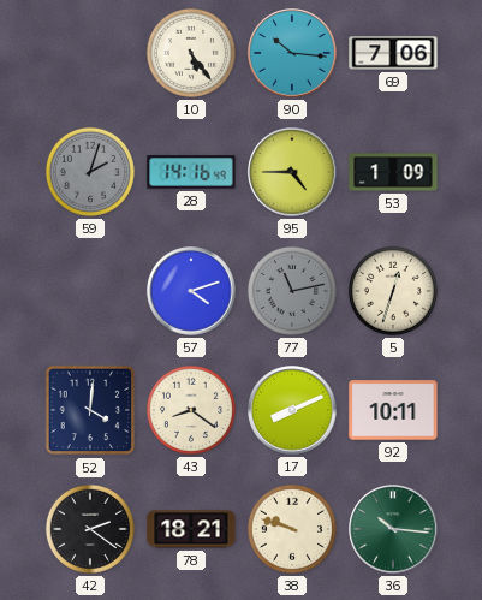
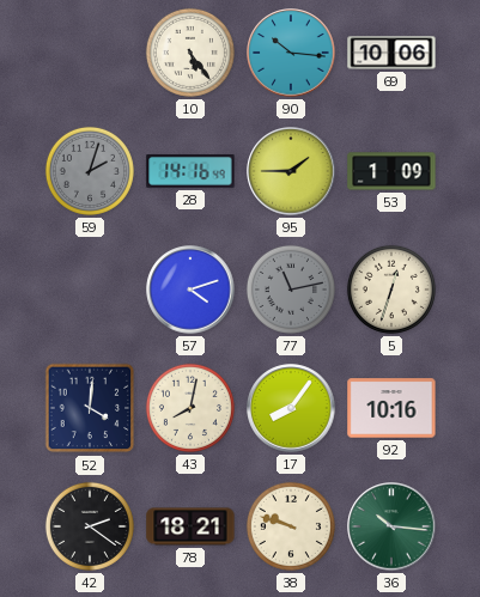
69: 7:06 -> 10:06 (391, 53)
95: 4:45 -> 1:45 (291, 171)
43: 8:21 -> 8:02 (190, 408)
17: 8:11 -> 8:06 (291, 408)
92: 10:11 -> 10:16 (391, 408)
